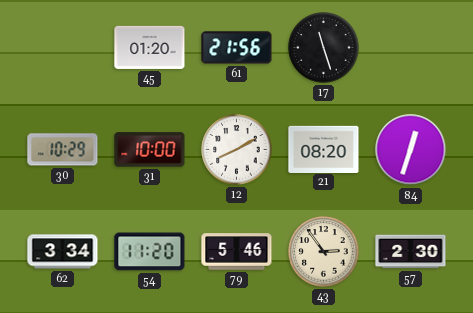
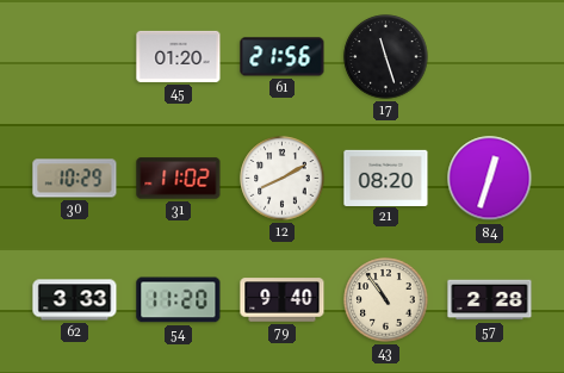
31: 10:00 -> 11:02 (179, 179)
62: 3:34 -> 3:33 (75, 300)
79: 5:46 -> 9:40 (283, 300)
43: 2:54 -> 10:54 (386, 300)
57: 2:30 -> 2:28 (490, 300)
